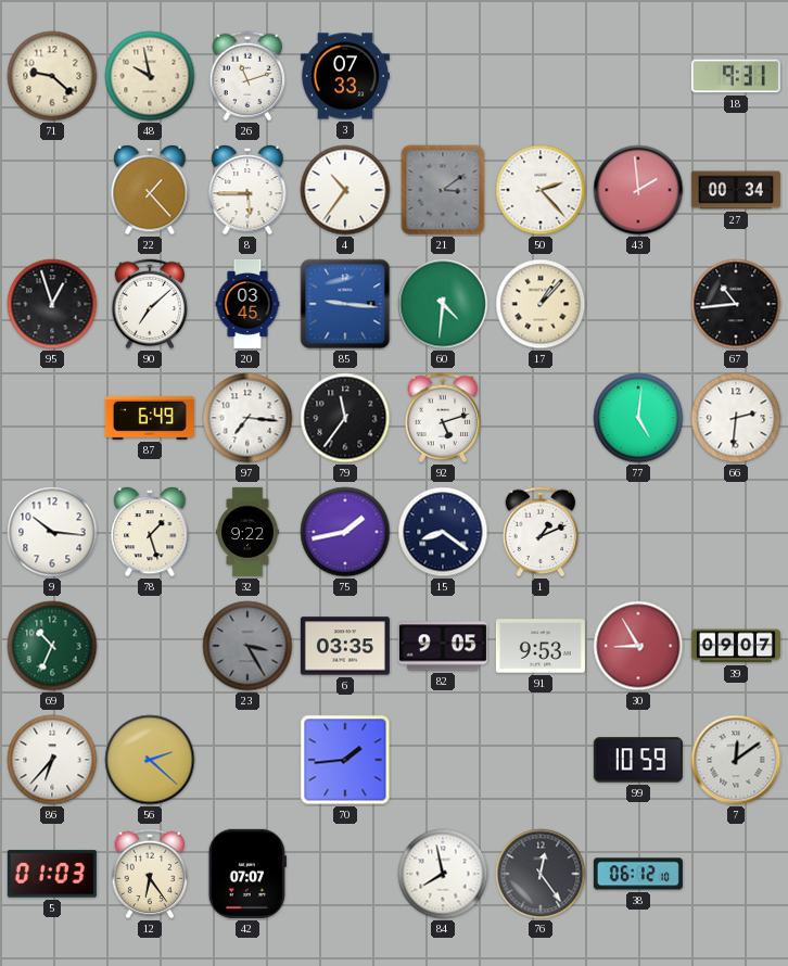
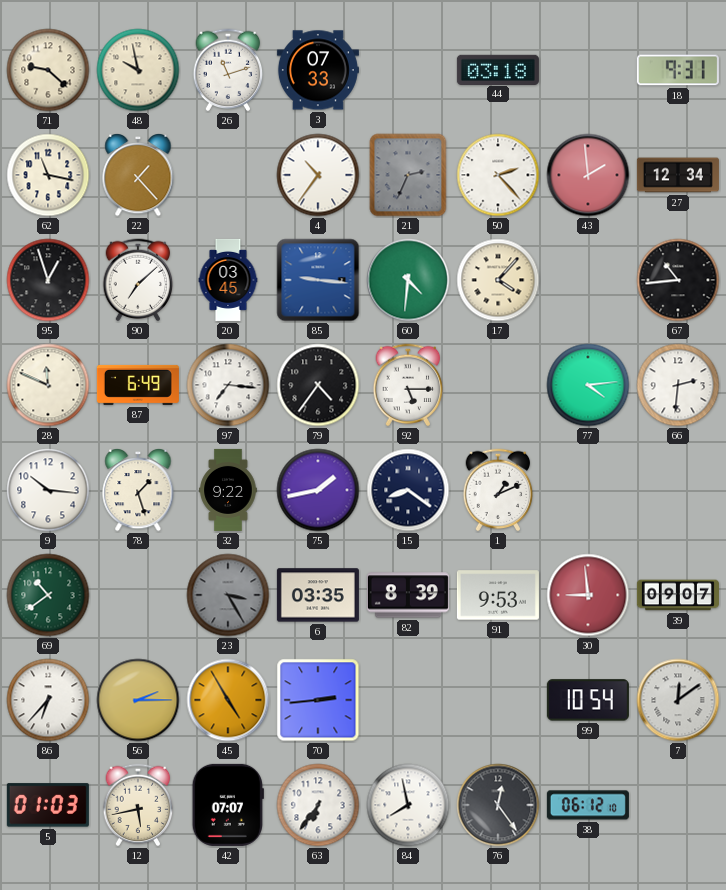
44: none -> 03:18 (498, 69)
62: none -> 11:17 (48, 175)
8: 5:45 -> none (247, 191)
21: 3:09 -> 2:34 (408, 175)
27: 00:34 -> 12:34 (678, 175)
17: 1:07 -> 4:07 (498, 280)
28: none -> 11:49 (48, 385)
79: 11:36 -> 4:36 (318, 385)
92: 5:12 -> 5:15 (408, 385)
77: 5:01 -> 4:14 (588, 385)
69: 10:34 -> 10:39 (48, 595)
82: 9:05 -> 8:39 (408, 595)
30: 8:55 -> 8:59 (588, 595)
56: 2:22 -> 2:15 (138, 700)
45: none -> 4:55 (228, 700)
70: 1:44 -> 2:44 (318, 700)
99: 10:59 -> 10:54 (588, 700)
12: 6:24 -> 5:43 (138, 805)
63: none -> 6:36 (318, 805)
